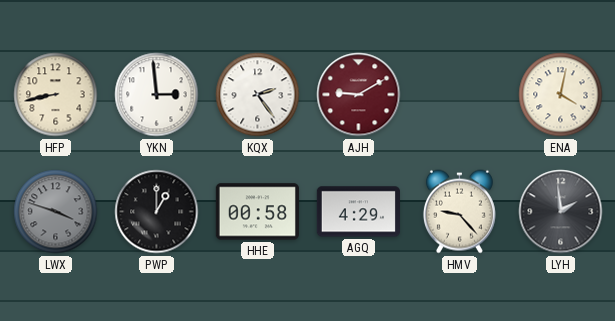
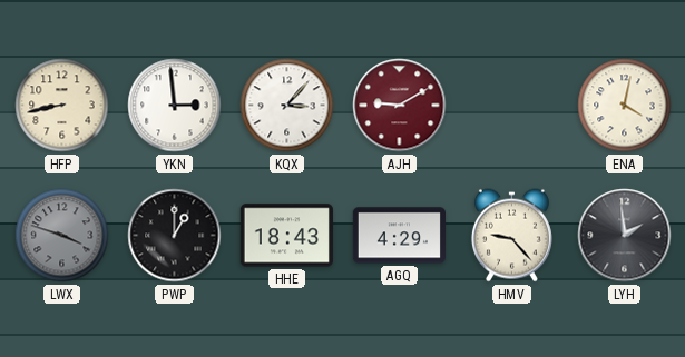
KQX: 2:24 -> 3:07 (287, 106)
HHE: 00:58 -> 18:43 (286, 236)
